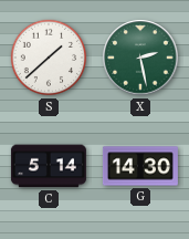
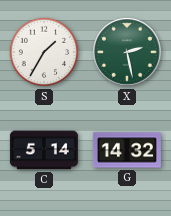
S: 1:38 -> 1:35 (44, 52)
G: 14:30 -> 14:32 (127, 150)
